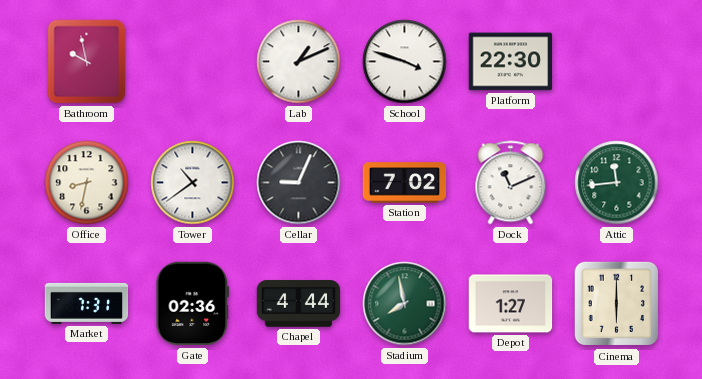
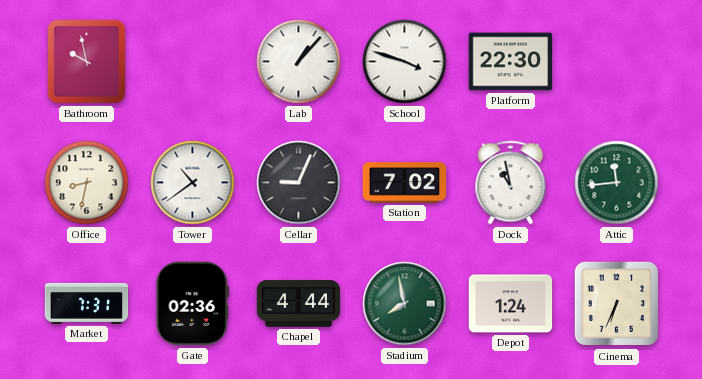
Lab: 1:11 -> 1:07 (299, 62)
Dock: 11:11 -> 10:58 (511, 183)
Depot: 1:27 -> 1:24 (511, 304)
Cinema: 6:00 -> 6:34 (617, 304)
